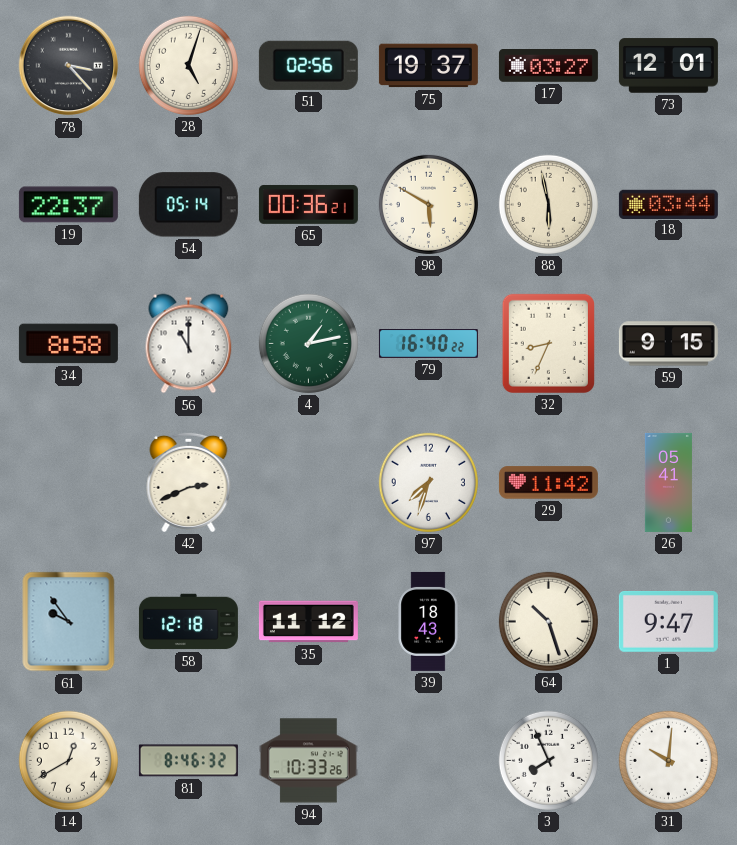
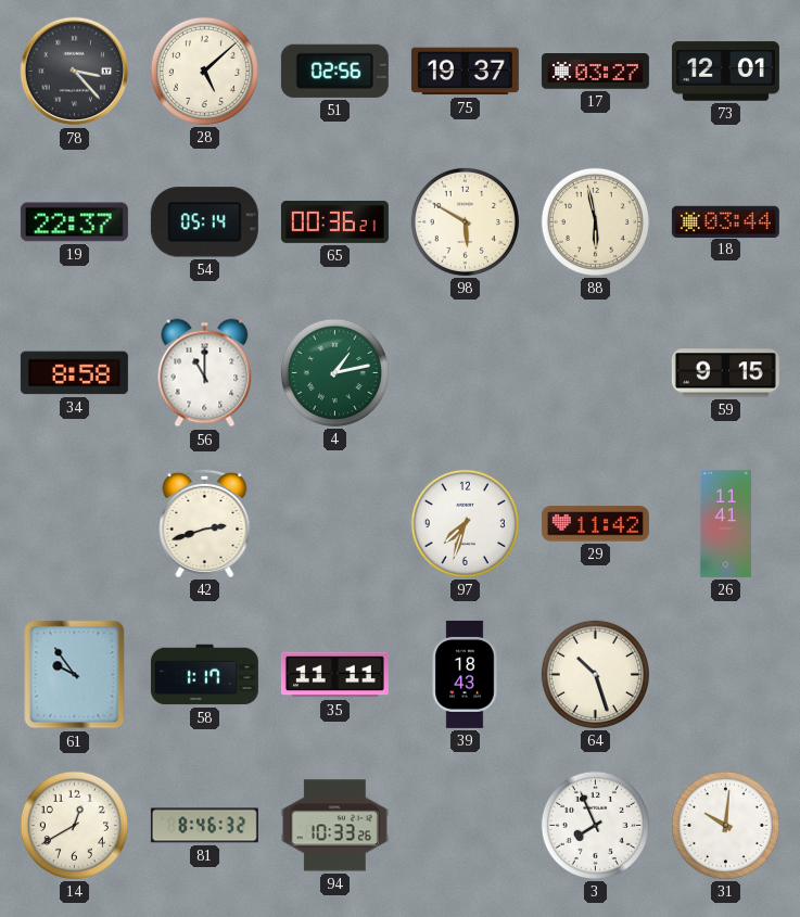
28: 5:03 -> 5:08 (204, 71)
79: 16:40 -> none (428, 344)
32: 8:34 -> none (548, 343)
42: 2:41 -> 2:42 (205, 523)
26: 05:41 -> 11:41 (725, 523)
58: 12:18 -> 1:17 (204, 675)
35: 11:12 -> 11:11 (334, 675)
1: 9:47 -> none (668, 621)
